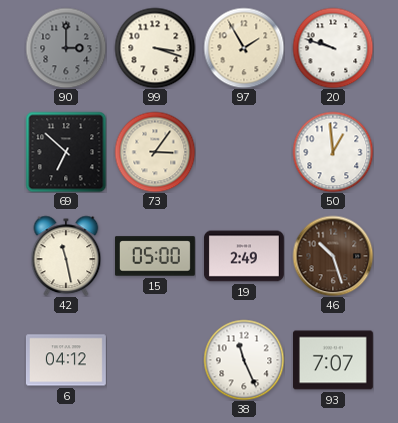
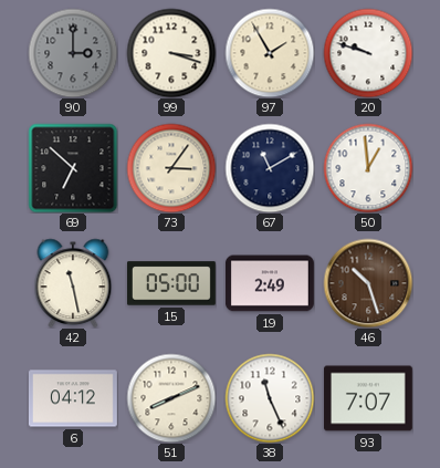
67: none -> 11:10 (270, 168)
51: none -> 8:11 (171, 398)
